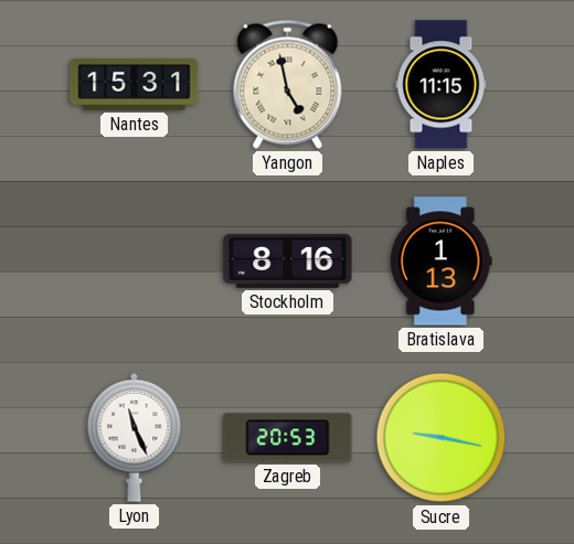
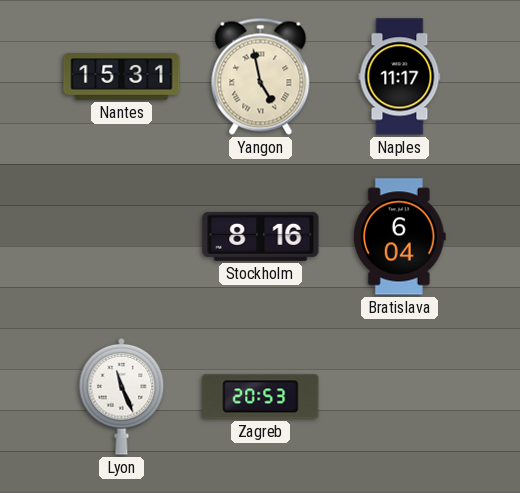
Naples: 11:15 -> 11:17 (400, 77)
Bratislava: 1:13 -> 6:04 (399, 237)
Sucre: 9:17 -> none (442, 438)
